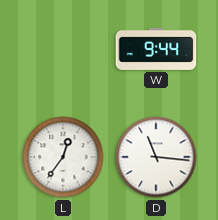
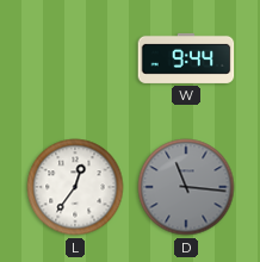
D dial: white -> grey (186, 187)
